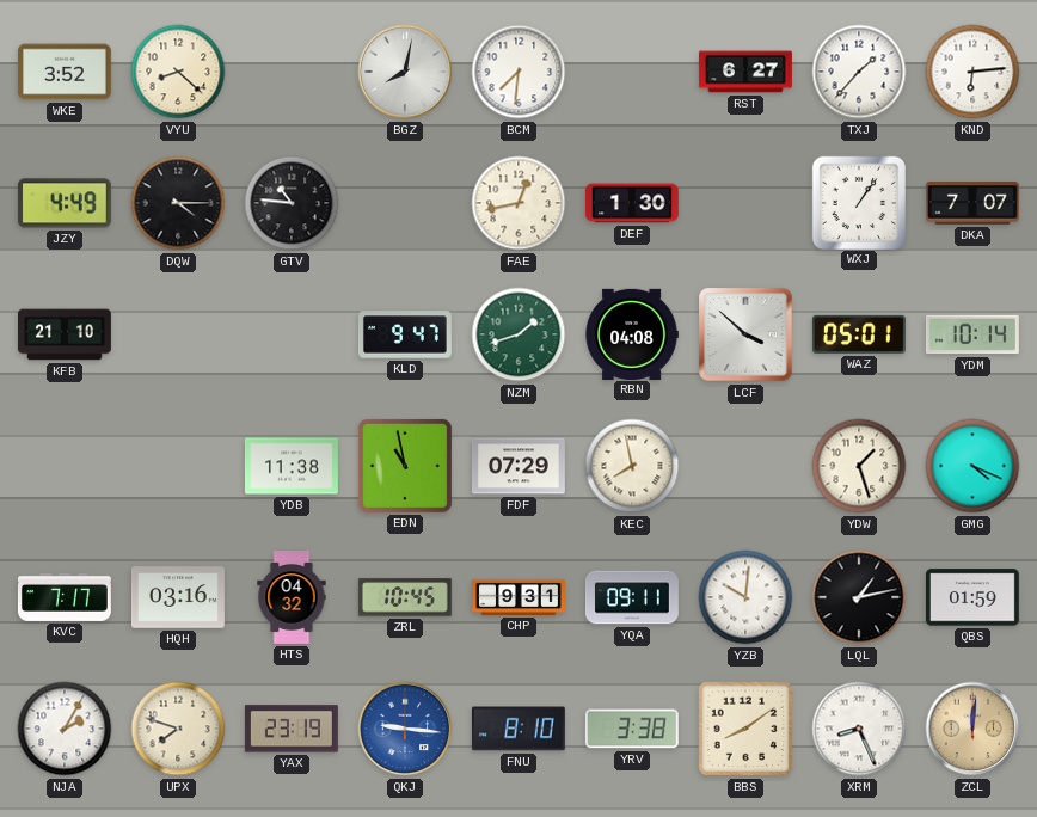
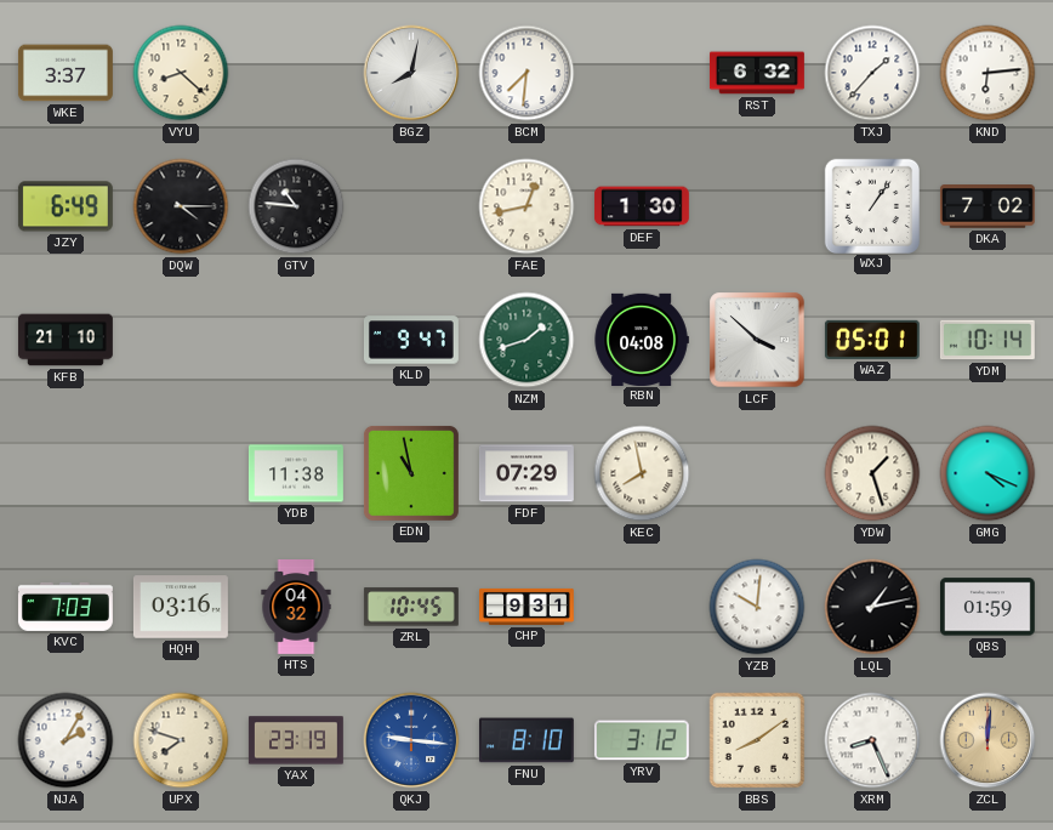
WKE: 3:52 -> 3:37 (66, 73)
RST: 6:27 -> 6:32 (757, 73)
JZY: 4:49 -> 6:49 (66, 206)
DKA: 7:07 -> 7:02 (987, 206)
KVC: 7:17 -> 7:03 (66, 607)
YQA: 09:11 -> none (632, 597)
YRV: 3:38 -> 3:12 (642, 740)
